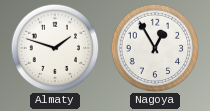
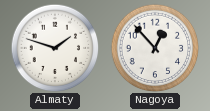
Nagoya: 12:55 -> 12:53 (155, 48)
